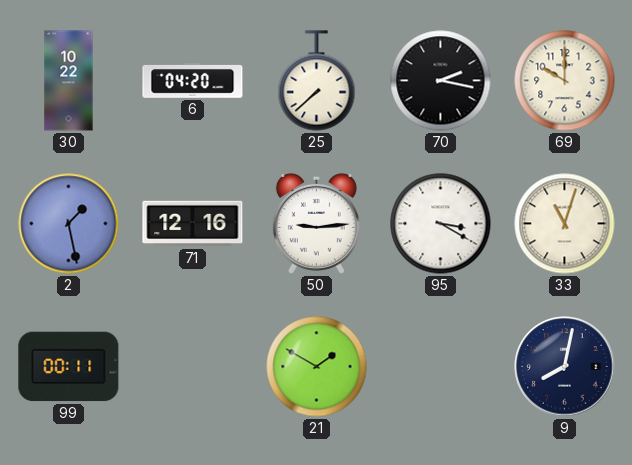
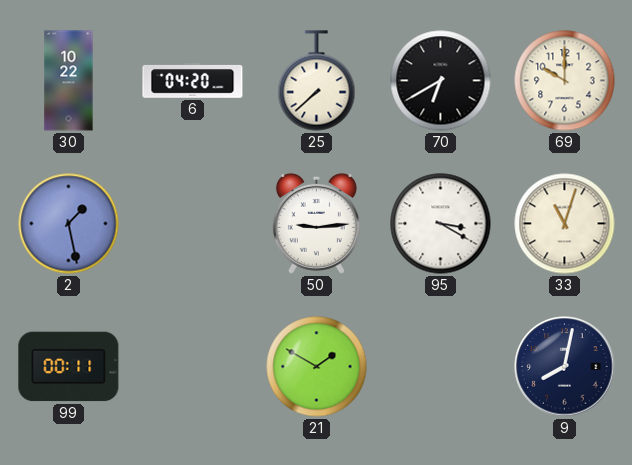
70: 2:17 -> 6:40 (441, 81)
71: 12:16 -> none (193, 224)
